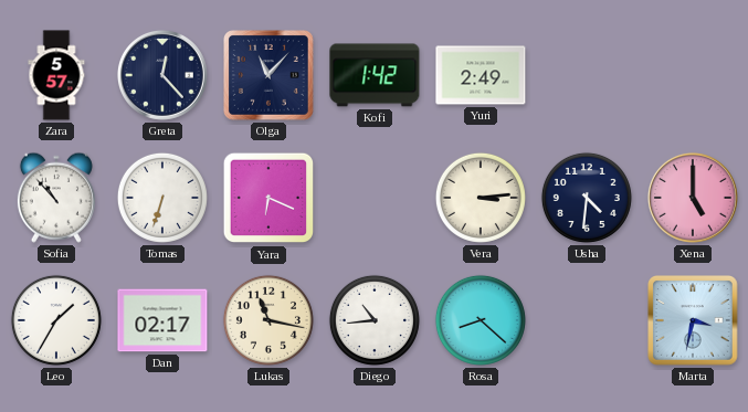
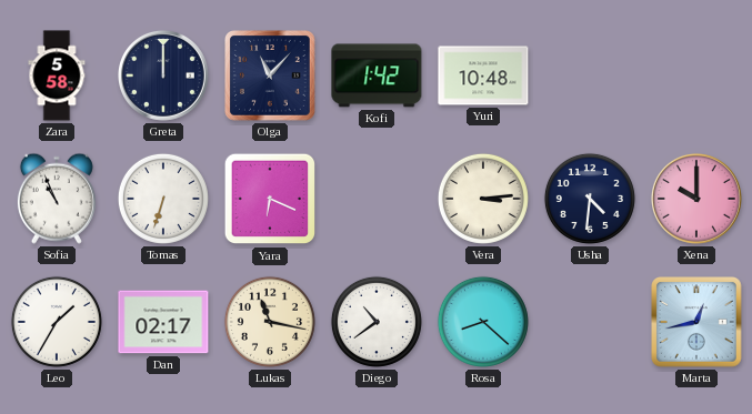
Zara: 5:57 -> 5:58 (57, 75)
Greta: 12:23 -> 12:00 (163, 75)
Yuri: 2:49 -> 10:48 (483, 75)
Sofia: 10:53 -> 10:56 (57, 199)
Xena: 5:00 -> 10:00 (696, 199)
Diego: 10:44 -> 10:39 (377, 322)
Marta: 3:32 -> 12:43 (698, 323)
